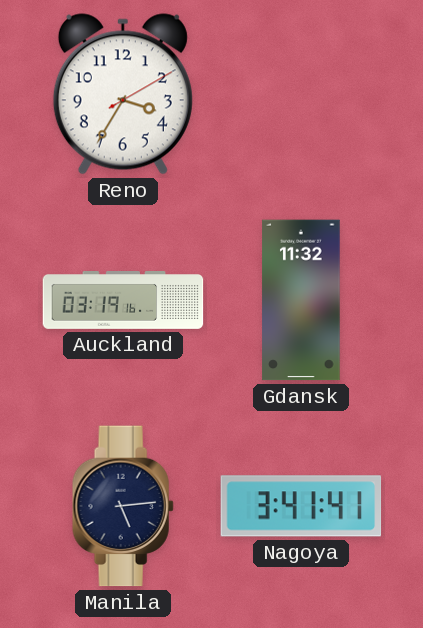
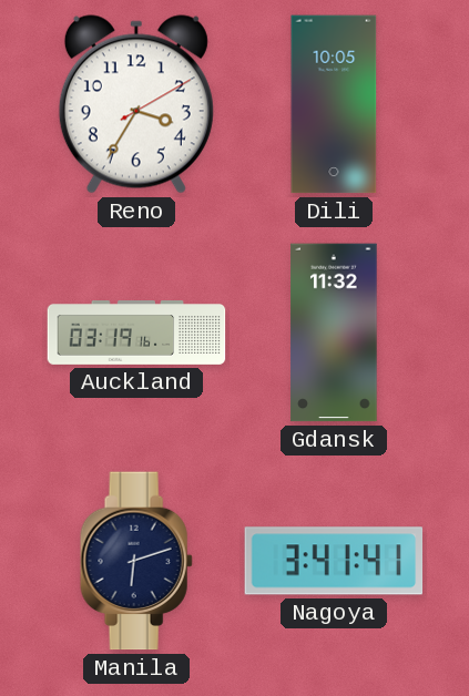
Dili: none -> 10:05 (334, 104)
Manila: 5:14 -> 6:12 (136, 561)
